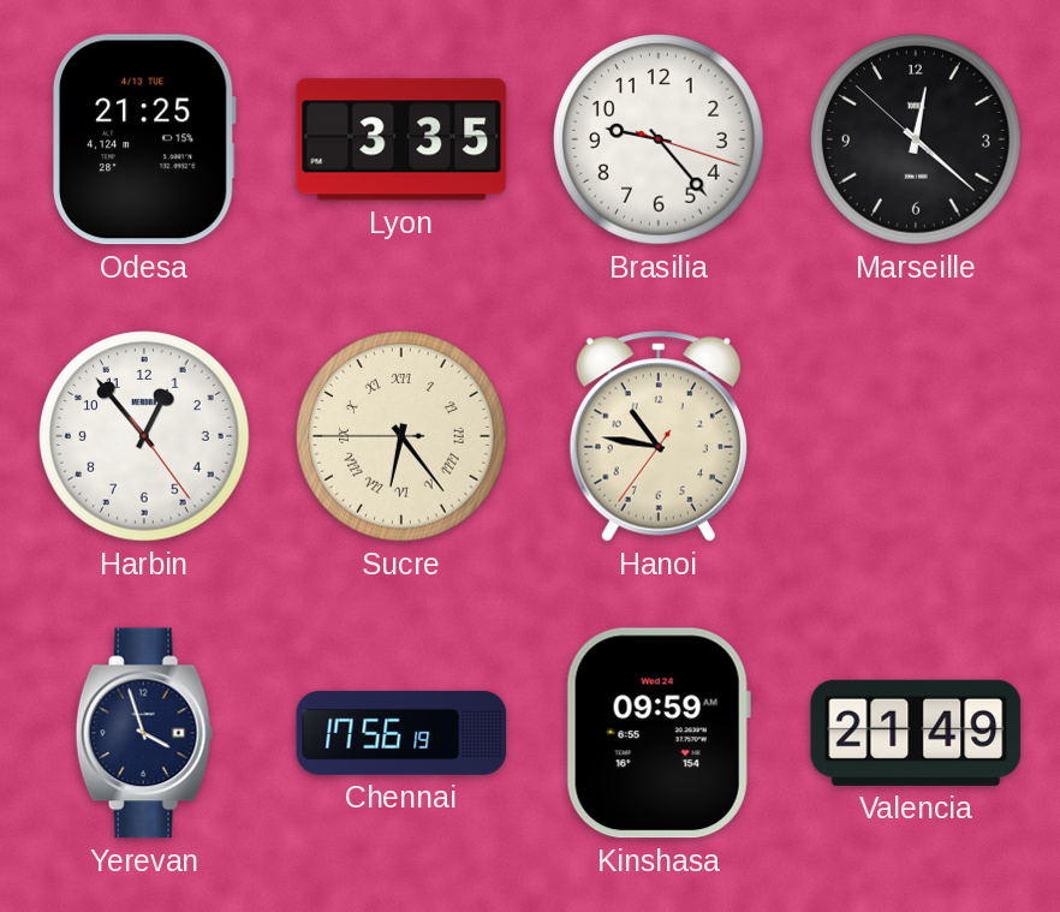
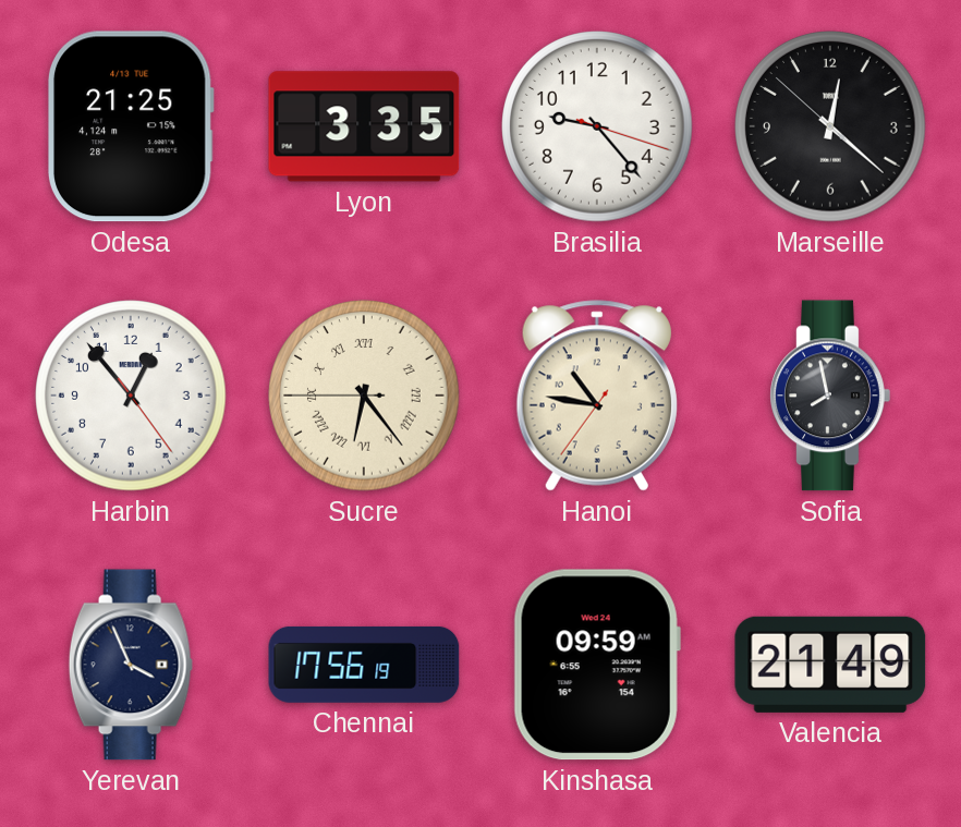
Sofia: none -> 7:58 (830, 396)
Yerevan: 3:57 -> 3:56 (131, 665)
